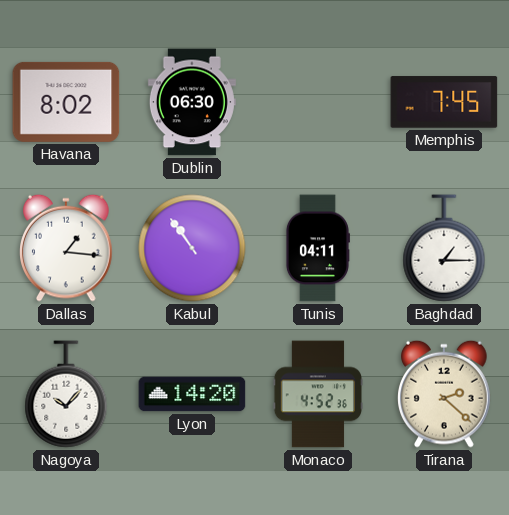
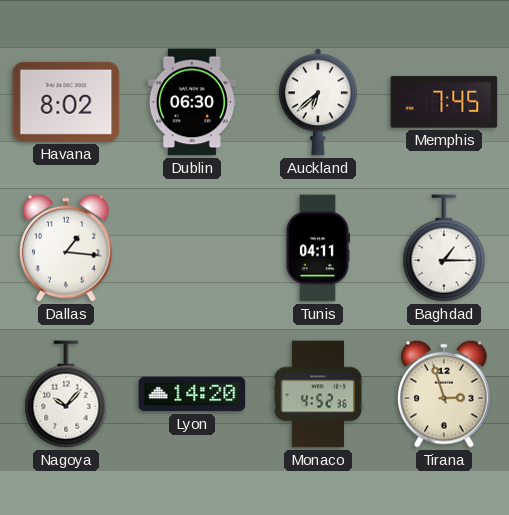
Auckland: none -> 6:38 (318, 102)
Kabul: 10:54 -> none (192, 248)
Tirana: 2:22 -> 2:57 (444, 394)
